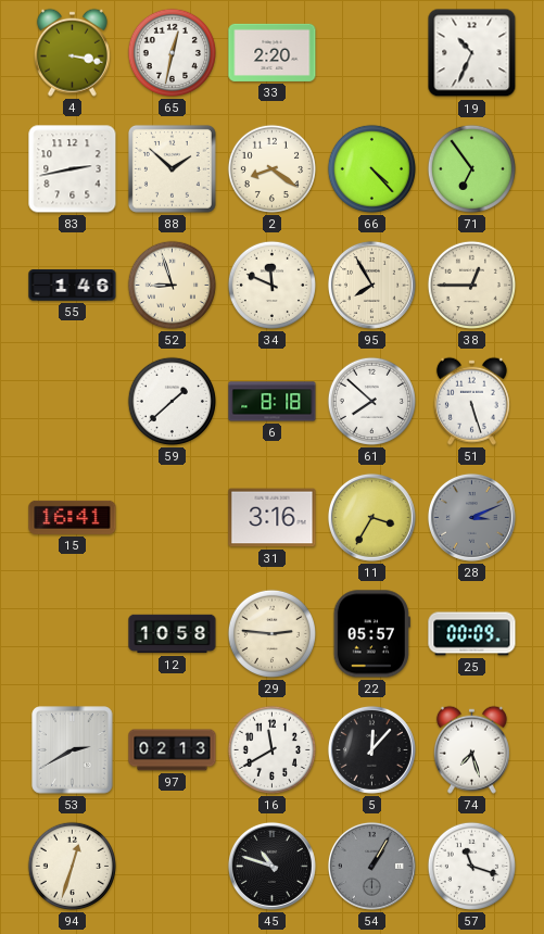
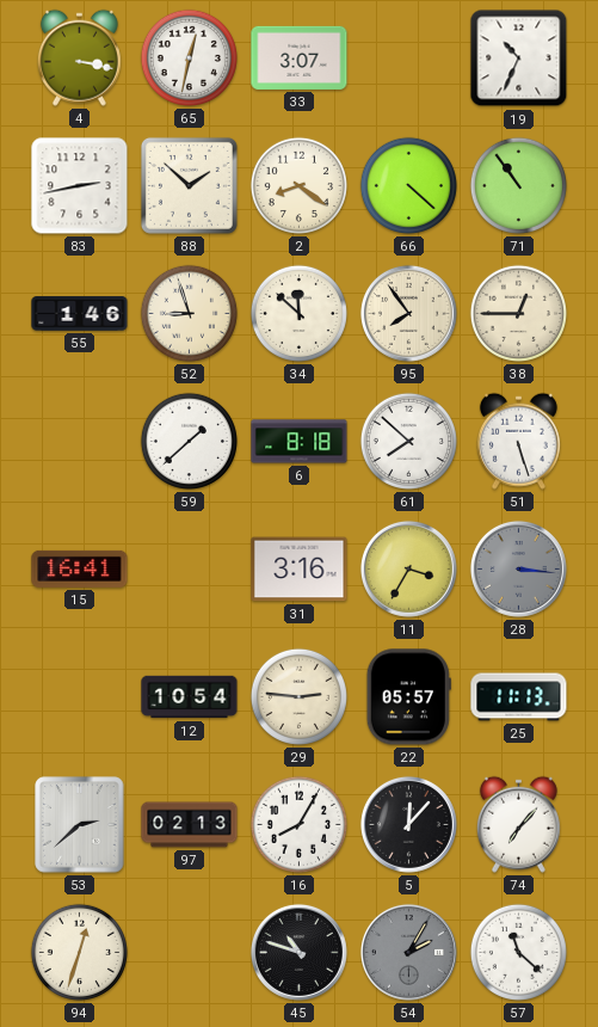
33: 2:20 -> 3:07 (300, 57)
66: 4:23 -> 4:22 (408, 185)
71: 6:54 -> 10:54 (518, 185)
34: 11:49 -> 11:52 (298, 313)
95: 7:55 -> 7:54 (408, 313)
28: 3:11 -> 3:16 (518, 568)
12: 10:58 -> 10:54 (190, 697)
25: 00:09 -> 11:13 (519, 697)
53: 2:40 -> 2:38 (80, 825)
16: 11:40 -> 8:05 (298, 824)
74: 7:27 -> 7:07 (518, 824)
54: 1:05 -> 2:05 (408, 952)
57: 11:18 -> 11:22 (518, 952)
